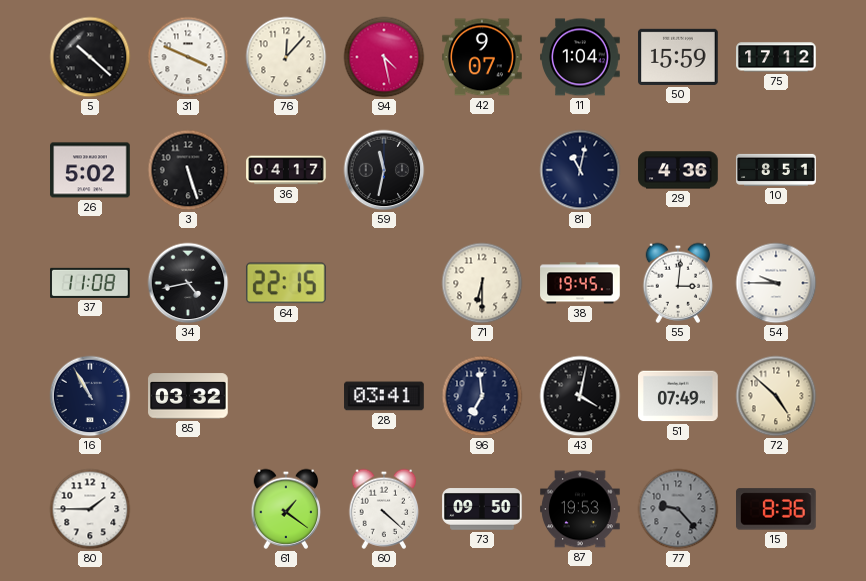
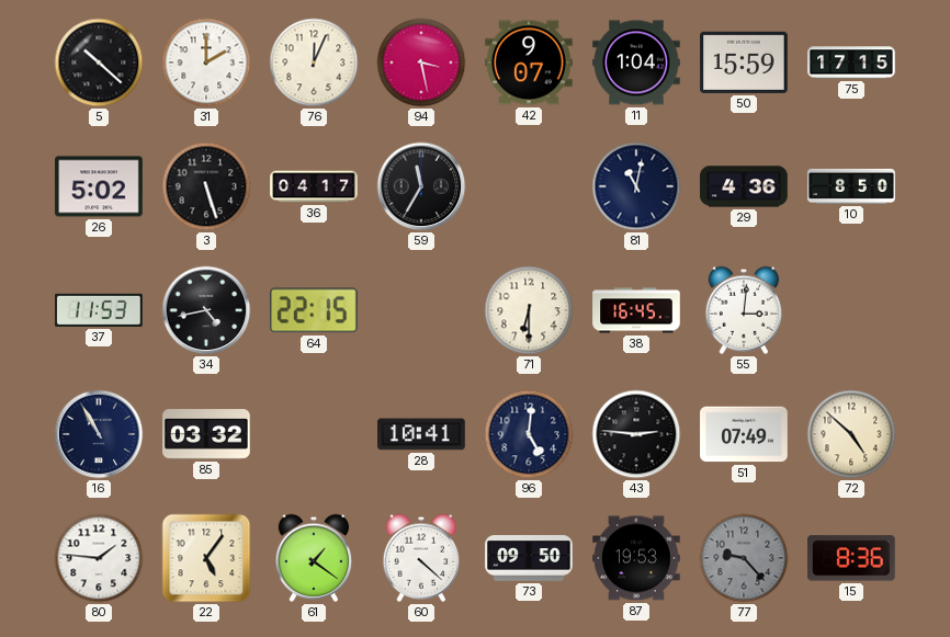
31: 3:49 -> 2:00 (206, 62)
76: 12:07 -> 12:04 (314, 62)
94: 4:28 -> 3:28 (421, 62)
75: 17:12 -> 17:15 (851, 62)
59: 11:32 -> 11:35 (421, 186)
10: 8:51 -> 8:50 (851, 186)
37: 11:08 -> 11:53 (99, 310)
38: 19:45 -> 16:45 (636, 310)
54: 9:45 -> none (776, 283)
28: 03:41 -> 10:41 (421, 434)
96: 6:59 -> 5:01 (529, 434)
43: 4:02 -> 2:46 (636, 434)
80: 1:45 -> 1:46 (99, 558)
22: none -> 5:06 (206, 558)
